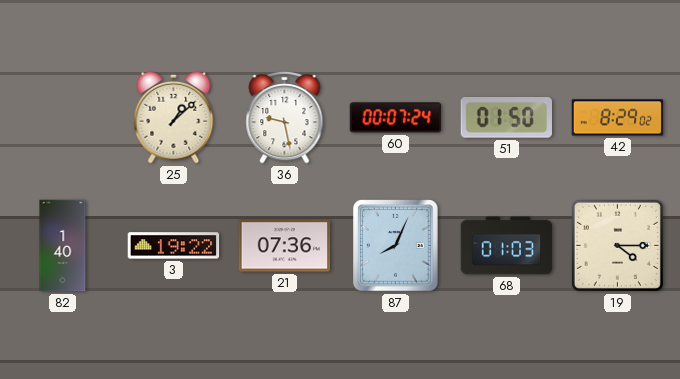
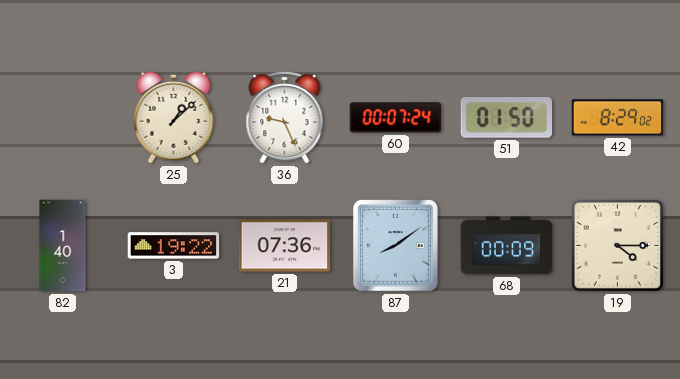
36: 9:28 -> 9:26 (285, 117)
87: 8:04 -> 8:09 (396, 246)
68: 01:03 -> 00:09 (507, 246)
